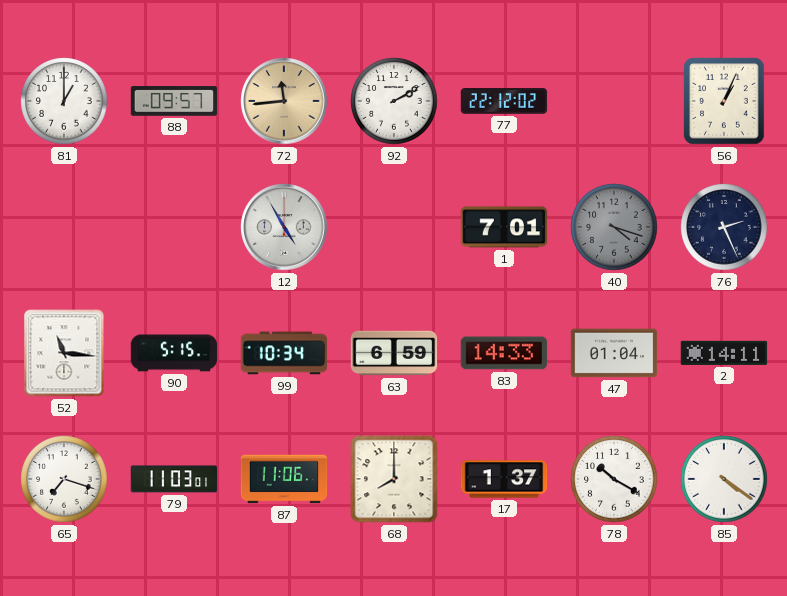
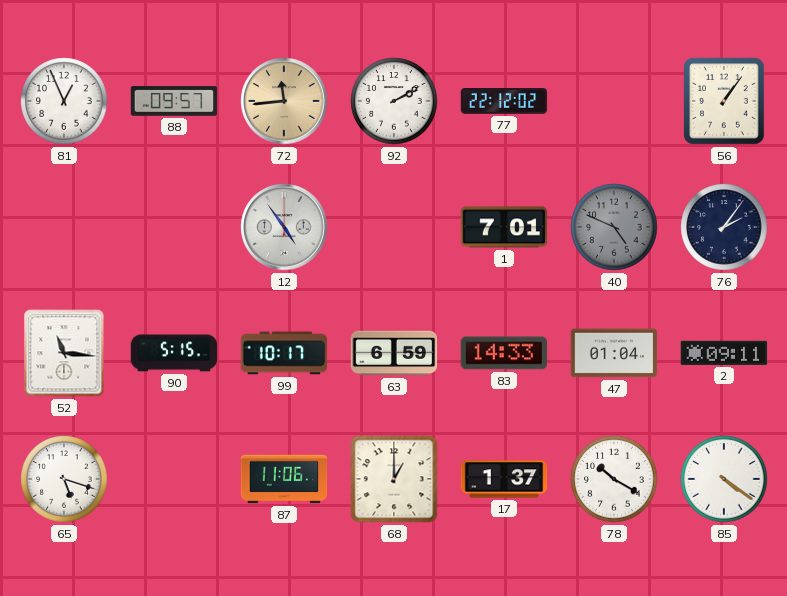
81: 1:00 -> 12:56 (64, 101)
56: 1:04 -> 1:06 (725, 101)
12: 4:55 -> 4:54 (284, 227)
40: 4:18 -> 4:49 (614, 227)
76: 2:26 -> 2:06 (724, 227)
99: 10:34 -> 10:17 (284, 353)
2: 14:11 -> 09:11 (724, 353)
65: 7:18 -> 5:18 (64, 479)
79: 11:03 -> none (174, 479)
68: 8:00 -> 1:00 (394, 479)
